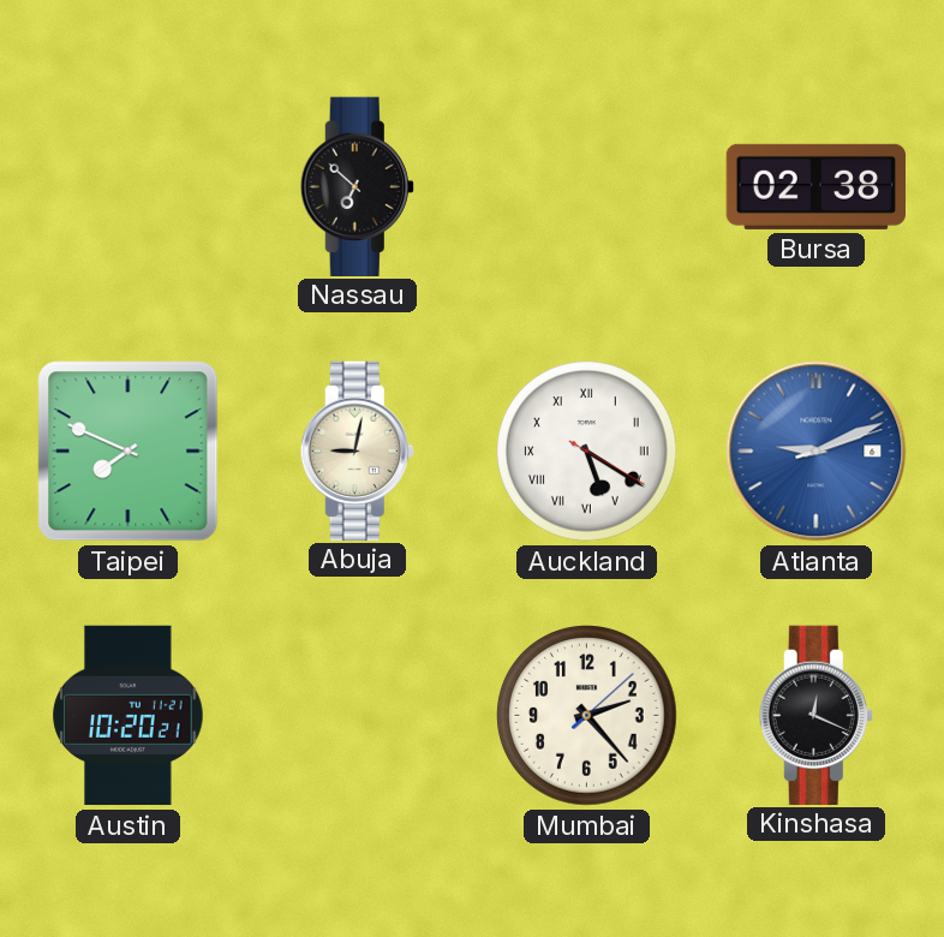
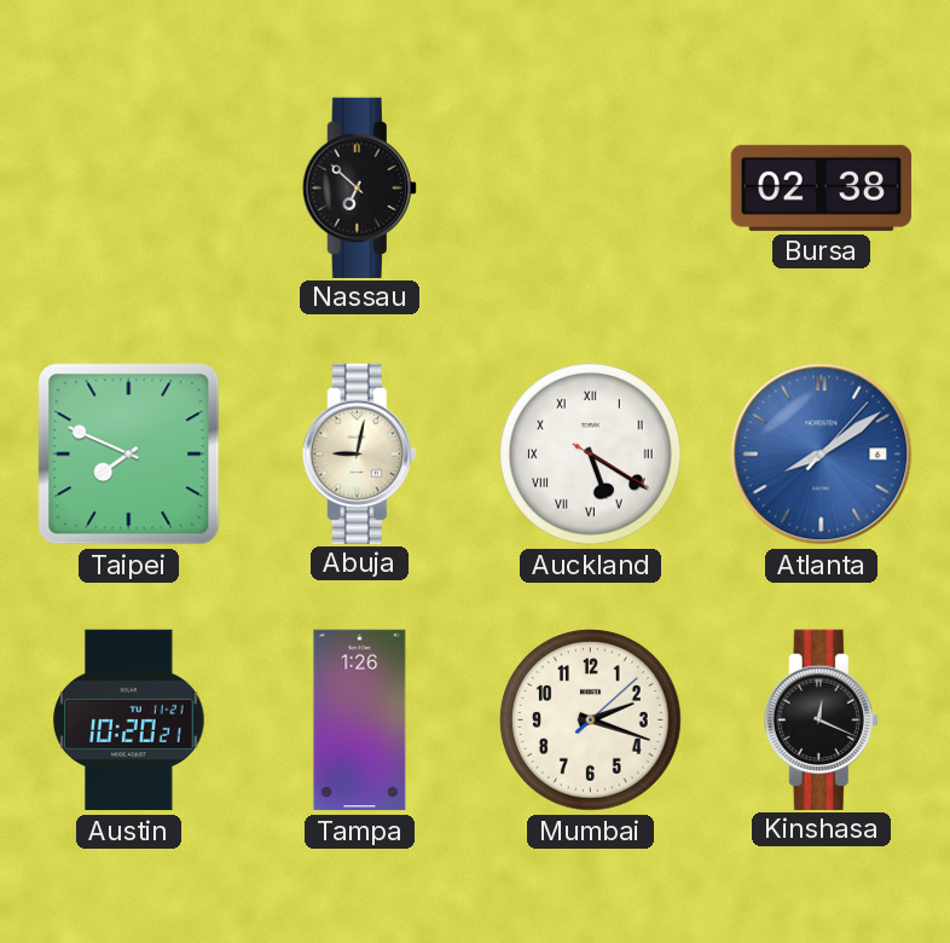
Atlanta: 9:11 -> 8:09 (822, 455)
Tampa: none -> 1:26 (360, 721)
Mumbai: 2:23 -> 2:18 (591, 721)
